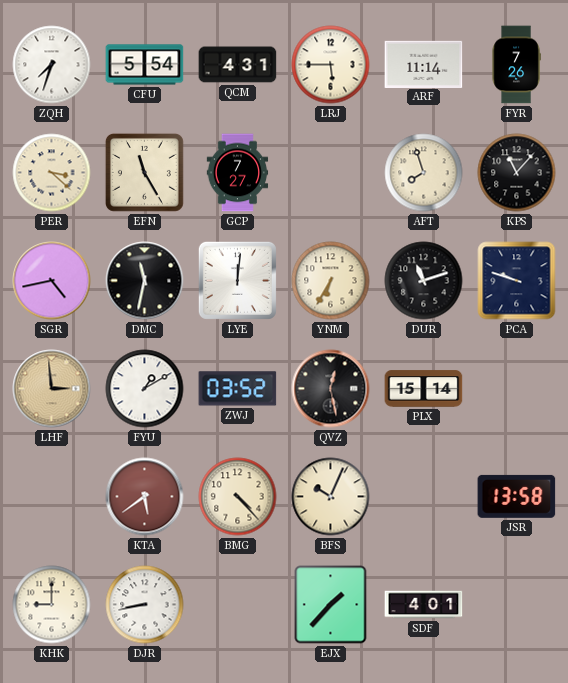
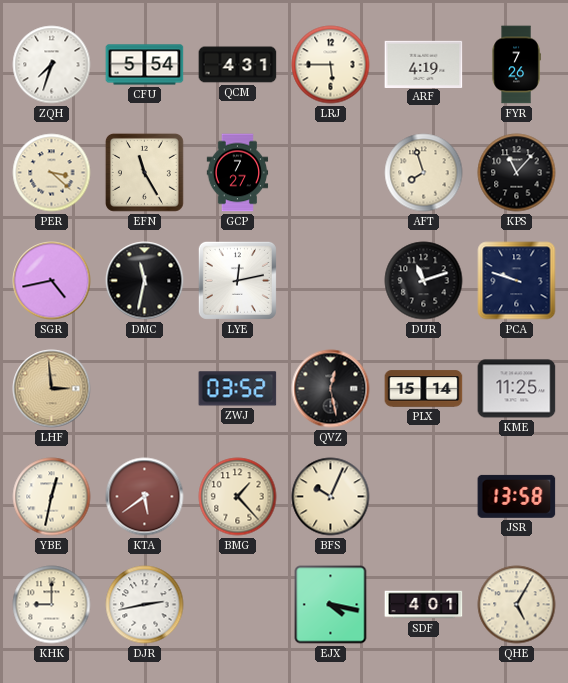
ARF: 11:14 -> 4:19 (424, 64)
LYE: 12:01 -> 12:13 (237, 280)
YNM: 6:35 -> none (331, 281)
FYU: 1:10 -> none (145, 389)
KME: none -> 11:25 (517, 389)
YBE: none -> 12:32 (52, 497)
BMG: 4:23 -> 1:23 (238, 497)
DJR: 8:43 -> 2:43 (145, 605)
EJX: 1:37 -> 4:17 (331, 605)
QHE: none -> 5:05 (517, 605)
